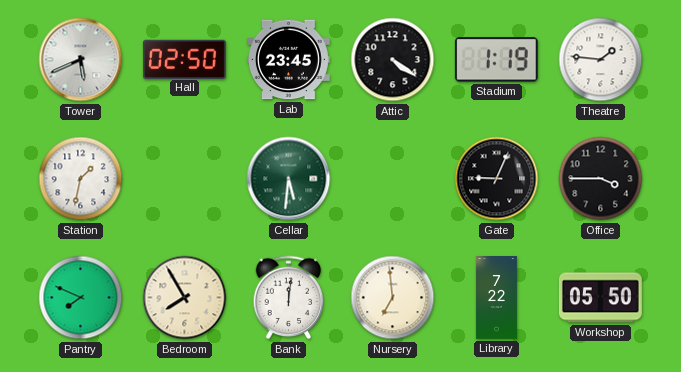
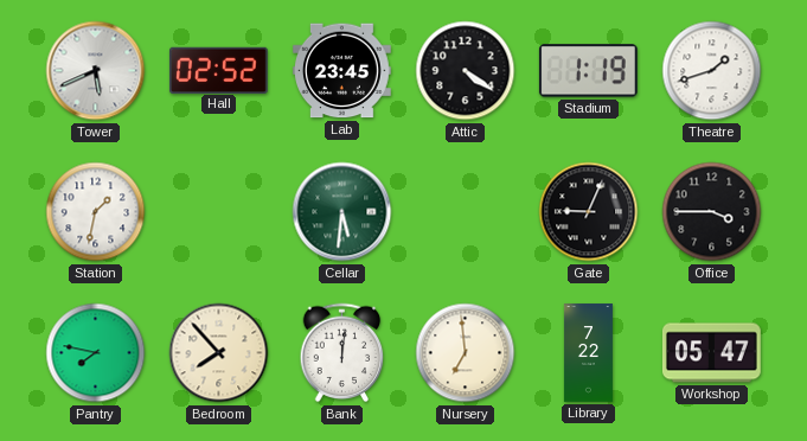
Hall: 02:50 -> 02:52 (218, 70)
Theatre: 1:46 -> 1:42 (712, 71)
Pantry: 7:49 -> 7:47 (96, 353)
Bedroom: 7:55 -> 7:53 (219, 353)
Workshop: 05:50 -> 05:47 (712, 353)
